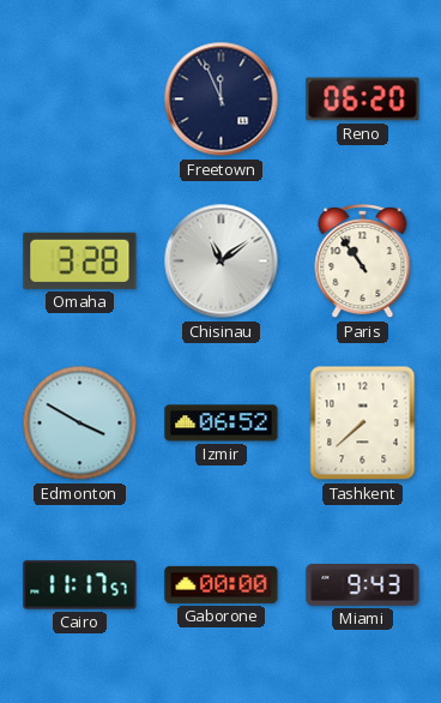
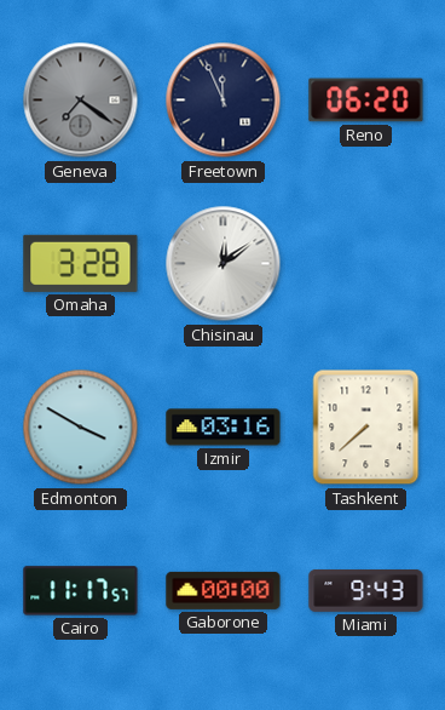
Geneva: none -> 7:21 (81, 101)
Chisinau: 11:09 -> 12:09 (224, 264)
Paris: 10:54 -> none (363, 262)
Izmir: 06:52 -> 03:16 (224, 428)
